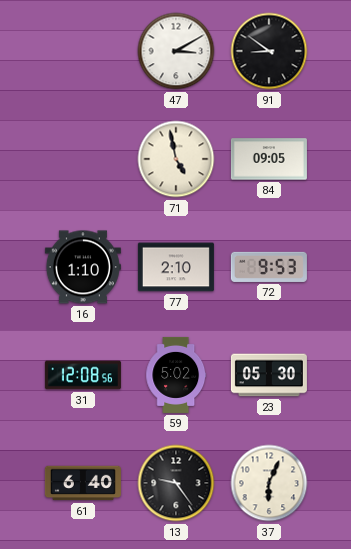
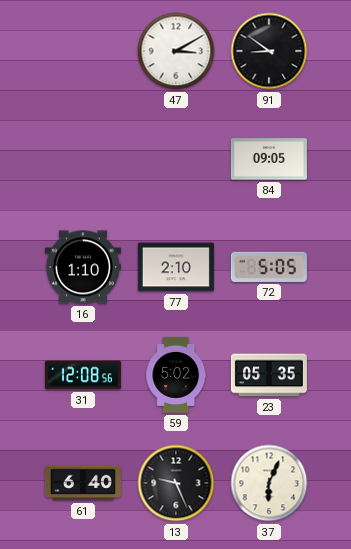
71: 4:58 -> none (176, 159)
72: 9:53 -> 5:05 (269, 267)
23: 05:30 -> 05:35 (269, 375)
13: 9:24 -> 9:26 (176, 483)
